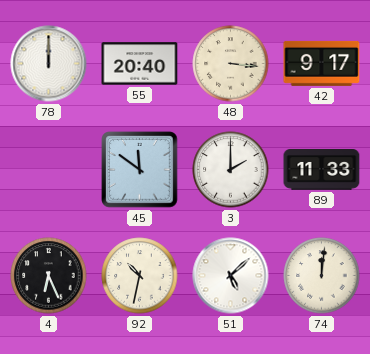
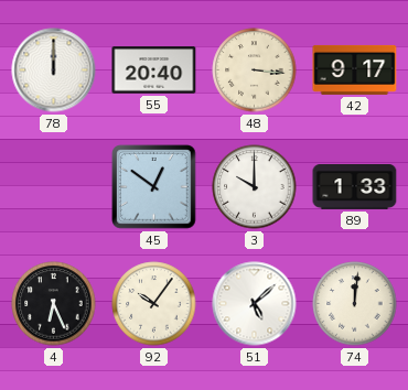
45: 11:51 -> 12:51 (154, 187)
3: 2:00 -> 10:00 (255, 187)
89: 11:33 -> 1:33 (355, 187)
92: 10:32 -> 10:06 (154, 304)
